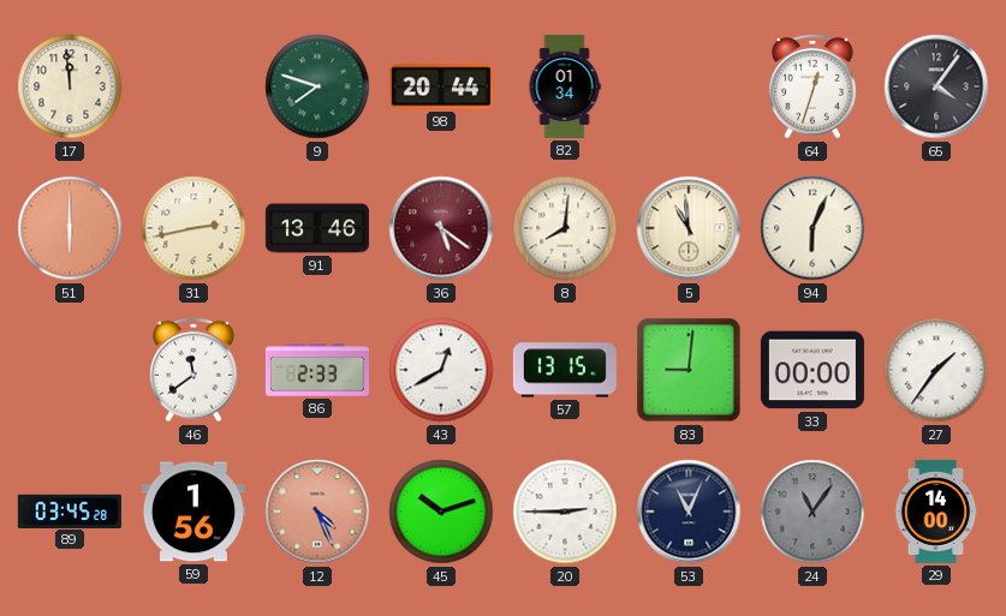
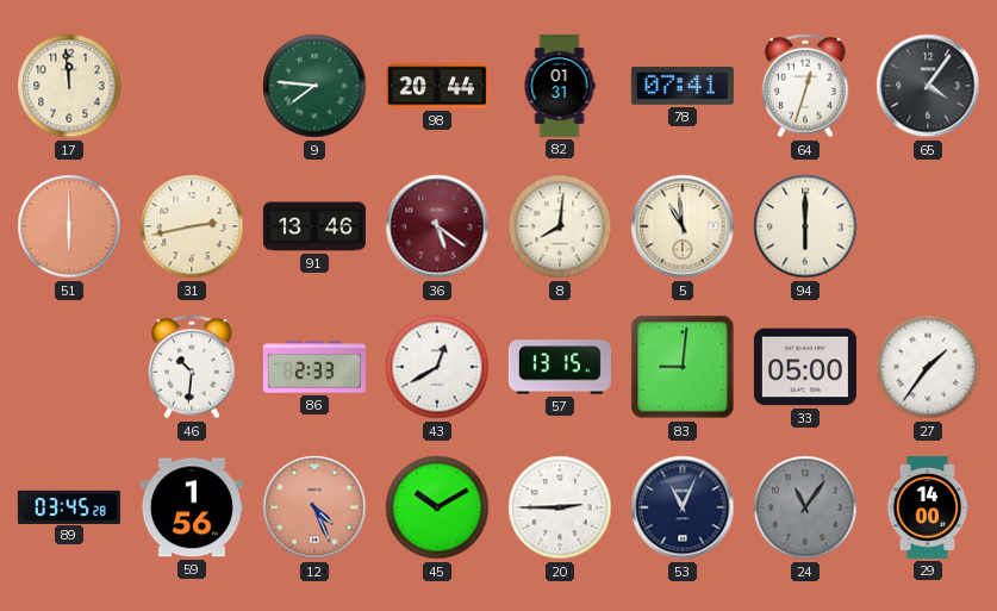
9: 7:48 -> 7:46 (314, 86)
82: 01:34 -> 01:31 (560, 86)
78: none -> 07:41 (683, 86)
94: 6:04 -> 6:00 (805, 226)
46: 11:39 -> 10:31 (192, 367)
33: 00:00 -> 05:00 (805, 367)
45: 10:12 -> 10:10 (437, 507)
